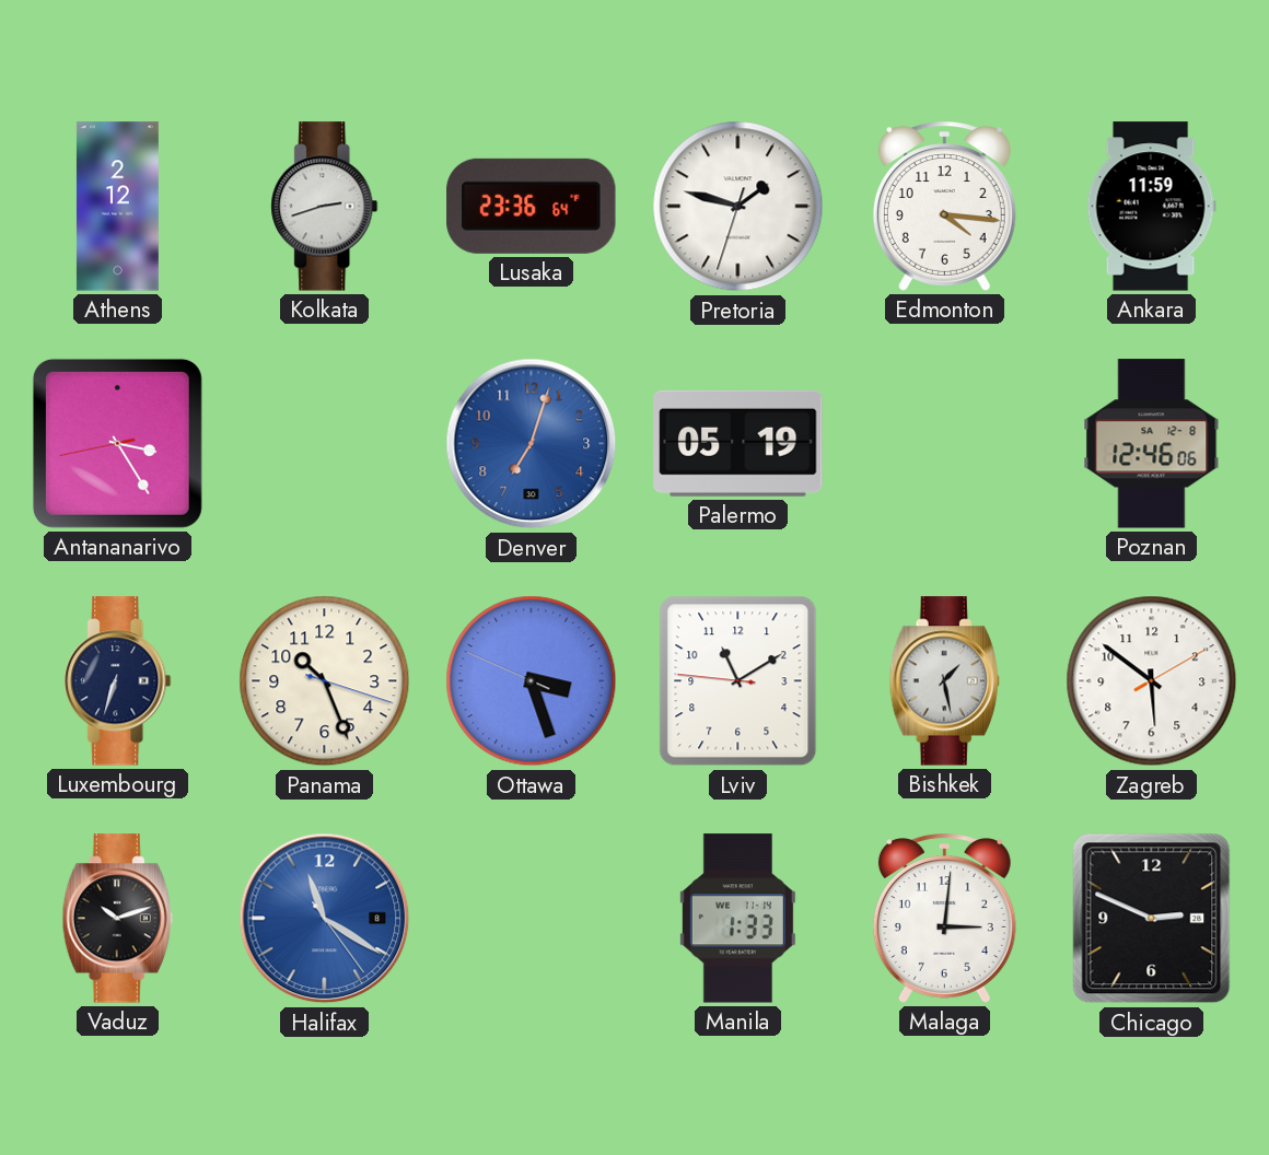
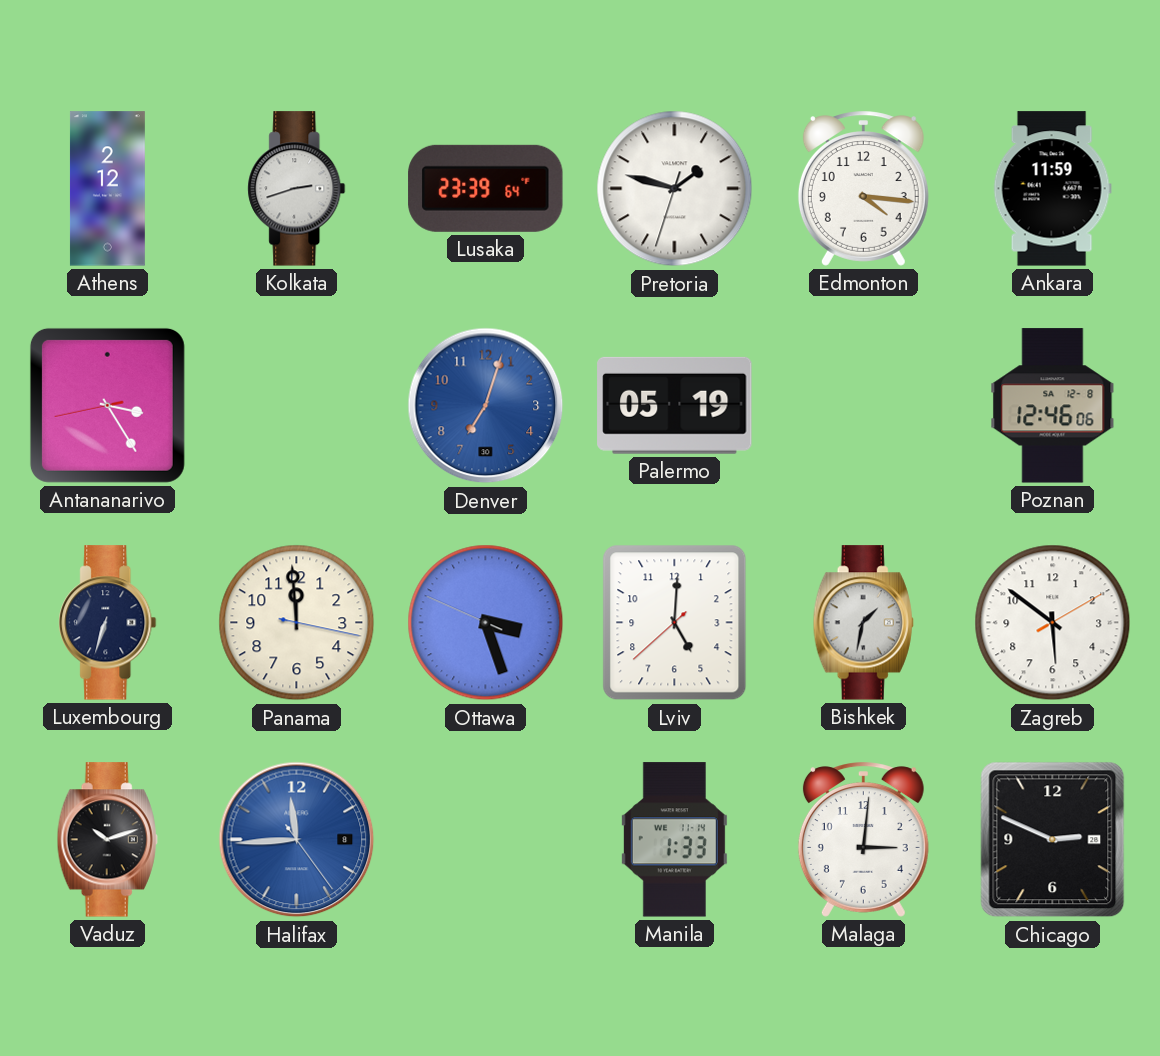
Lusaka: 23:36 -> 23:39 (486, 188)
Panama: 10:26 -> 11:59 (297, 623)
Lviv: 11:09 -> 5:00 (675, 623)
Bishkek: 1:28 -> 1:32 (863, 623)
Halifax: 11:20 -> 11:44 (297, 840)
